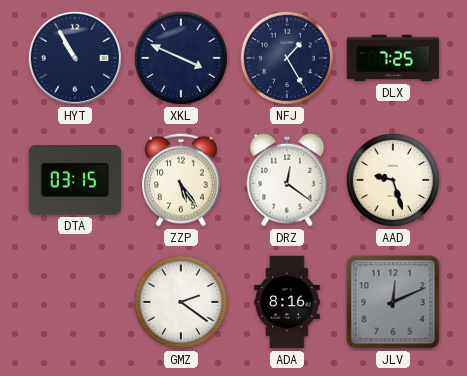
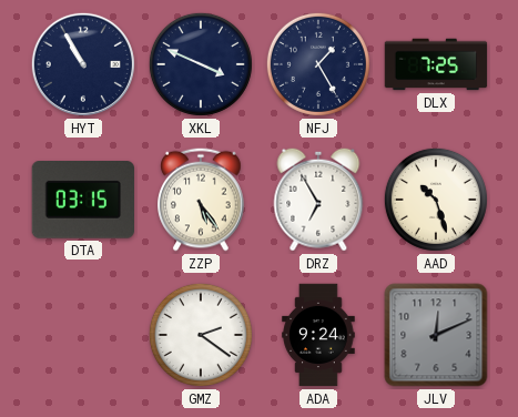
DRZ: 12:21 -> 6:55 (318, 200)
AAD: 9:27 -> 10:27 (436, 200)
ADA: 8:16 -> 9:24 (318, 335)
